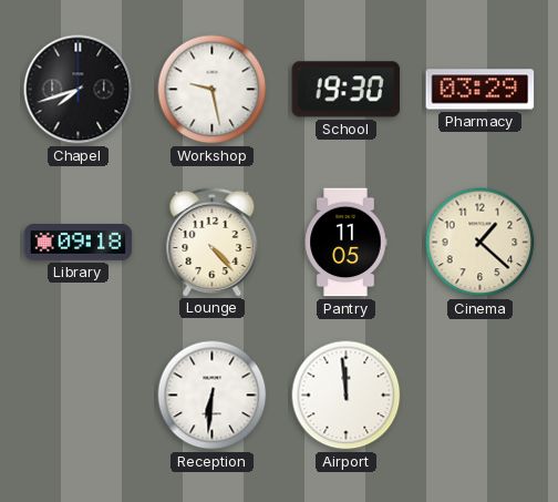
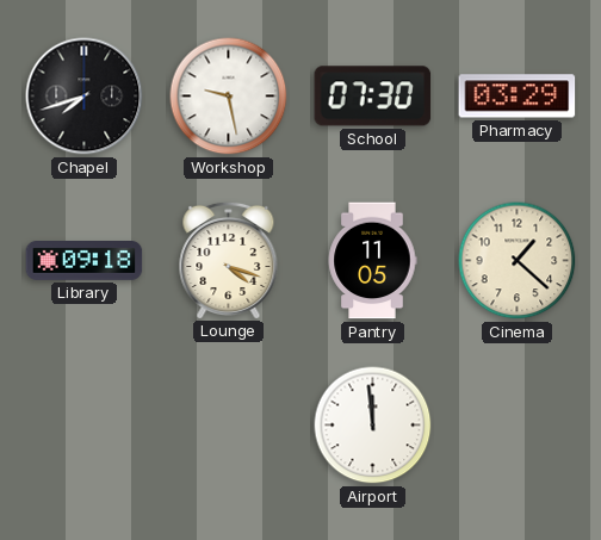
School: 19:30 -> 07:30 (373, 97)
Lounge: 4:23 -> 4:18 (229, 260)
Reception: 6:31 -> none (213, 396)
